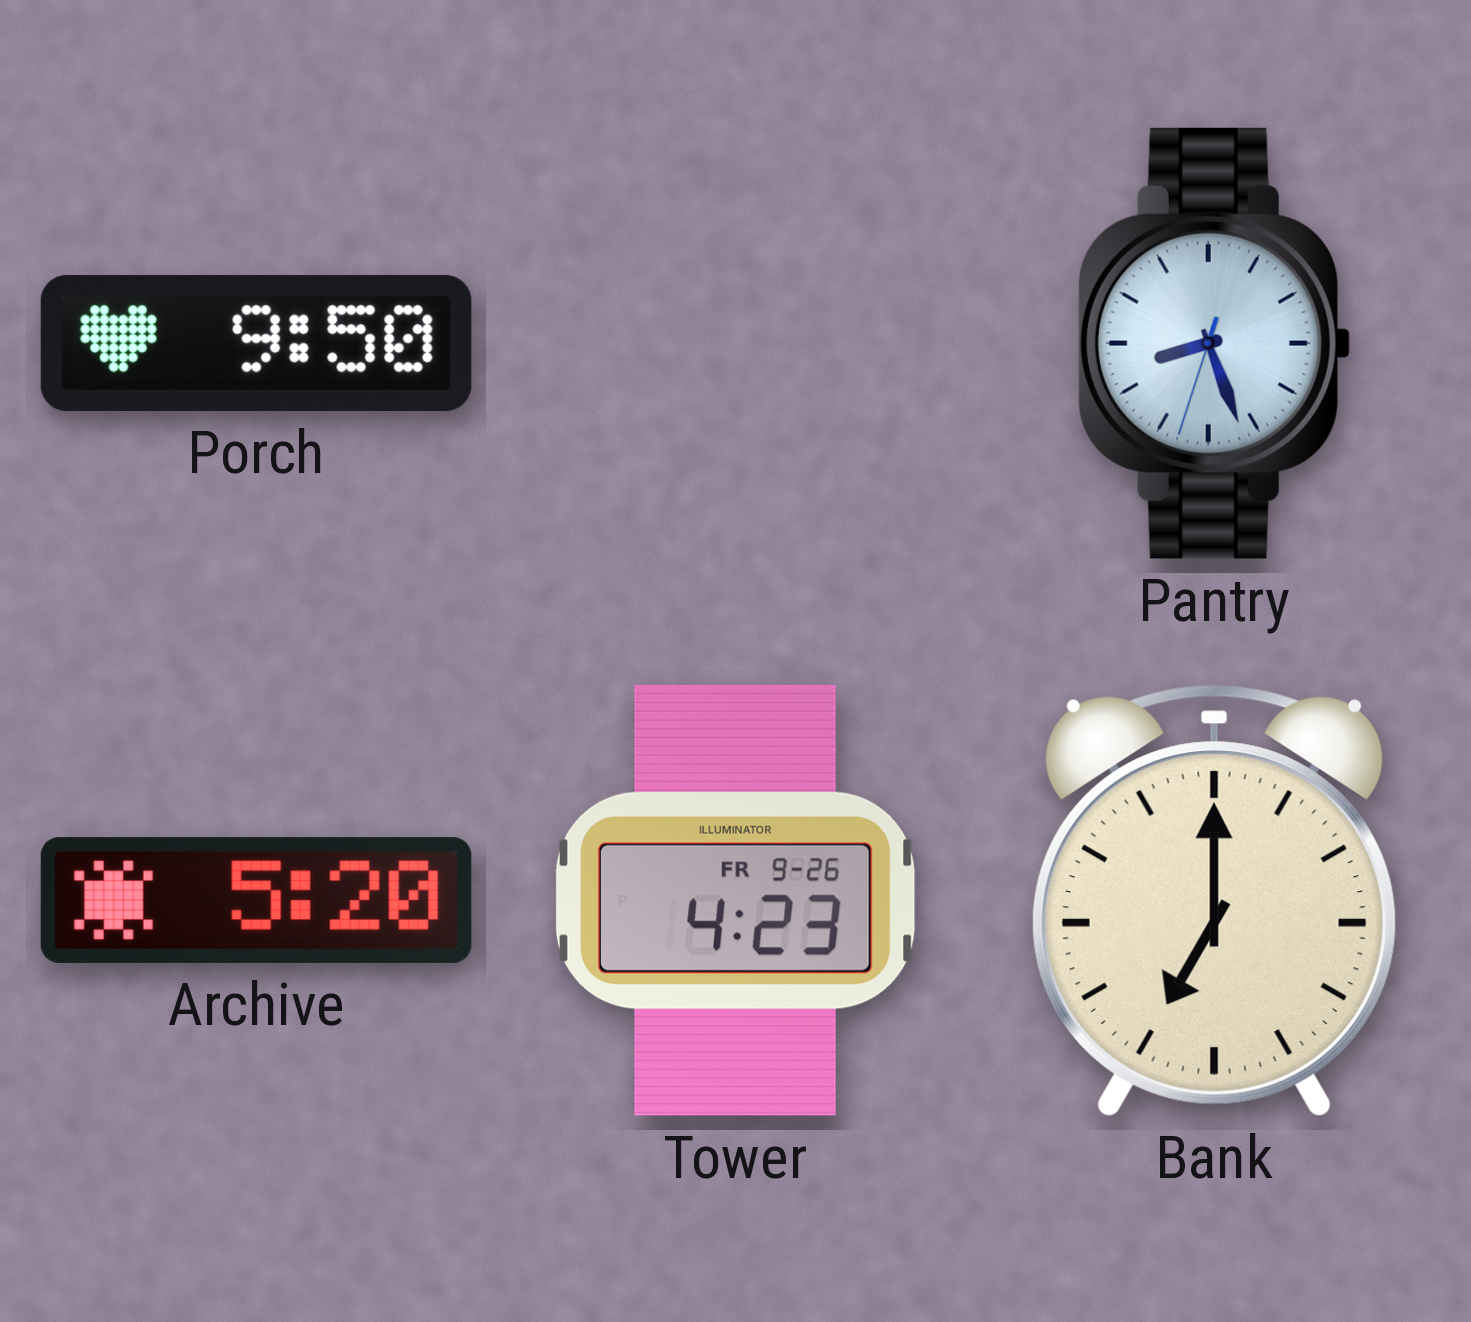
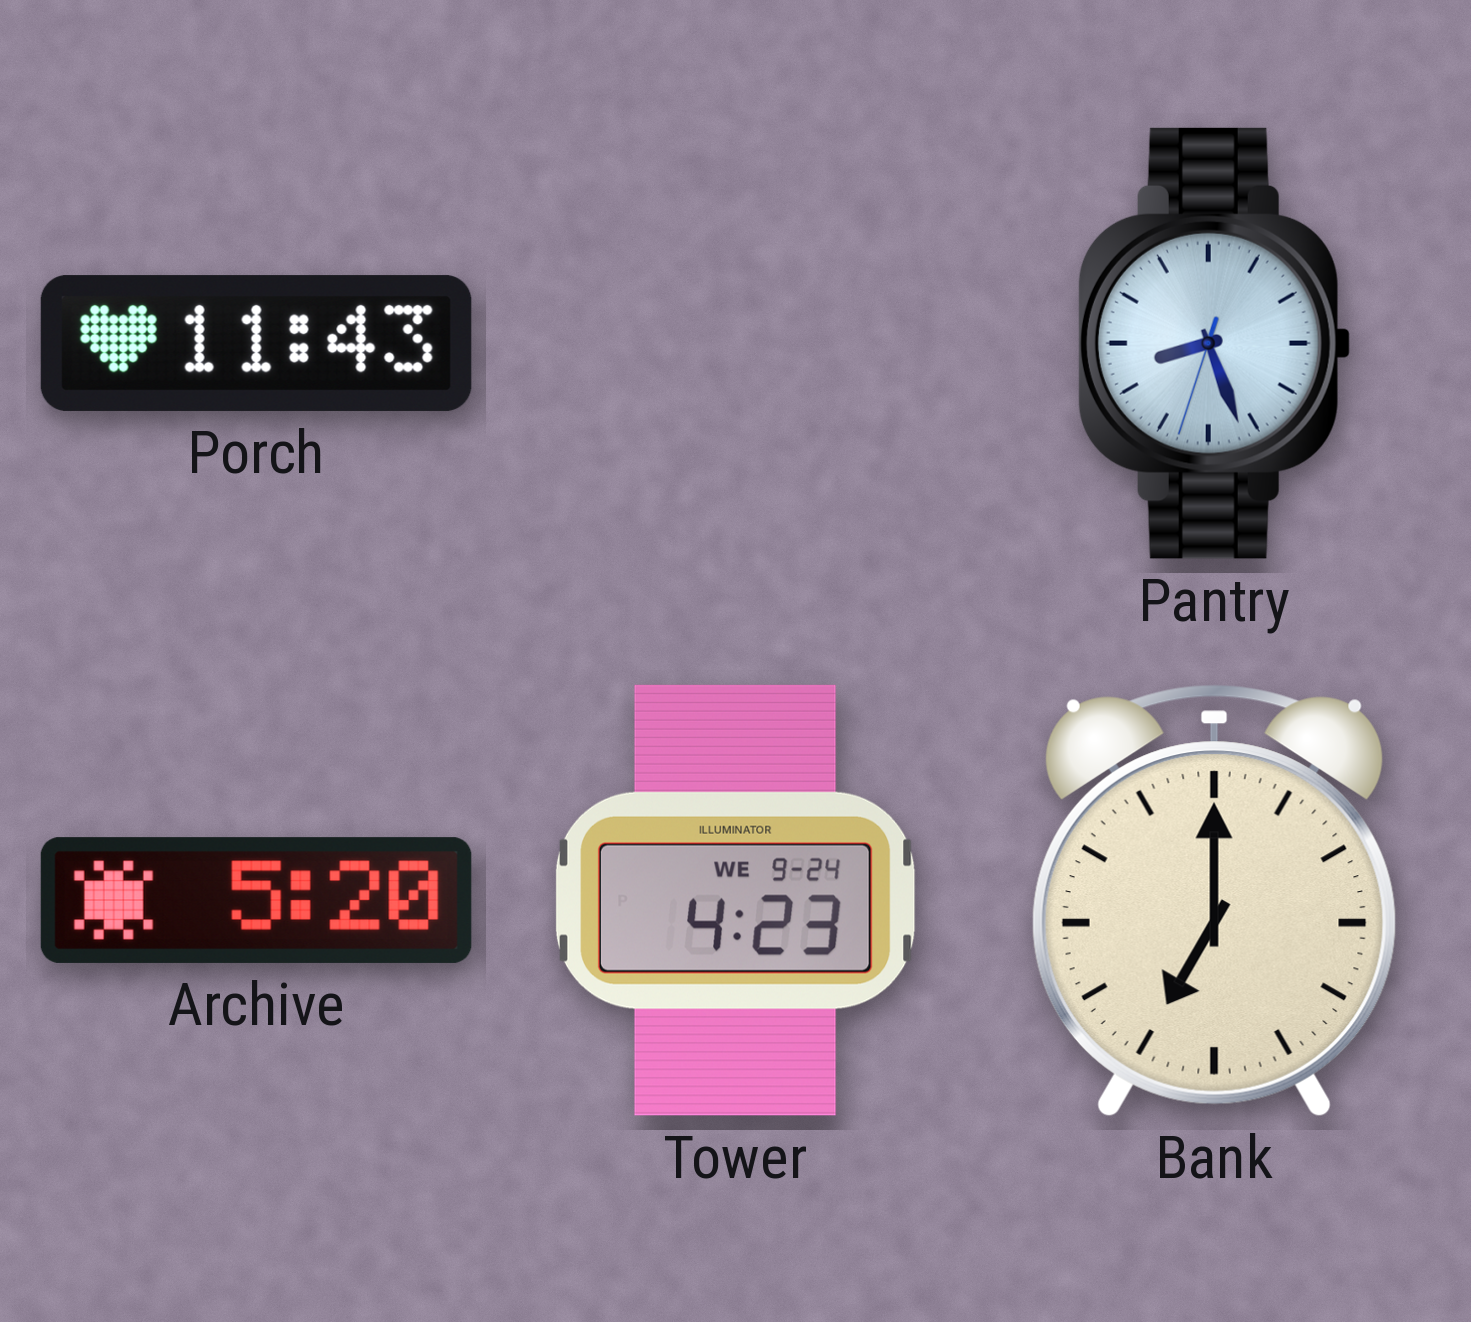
Porch: 9:50 -> 11:43 (256, 343)
Tower date: FR 9-26 -> WE 9-24 (735, 900)
